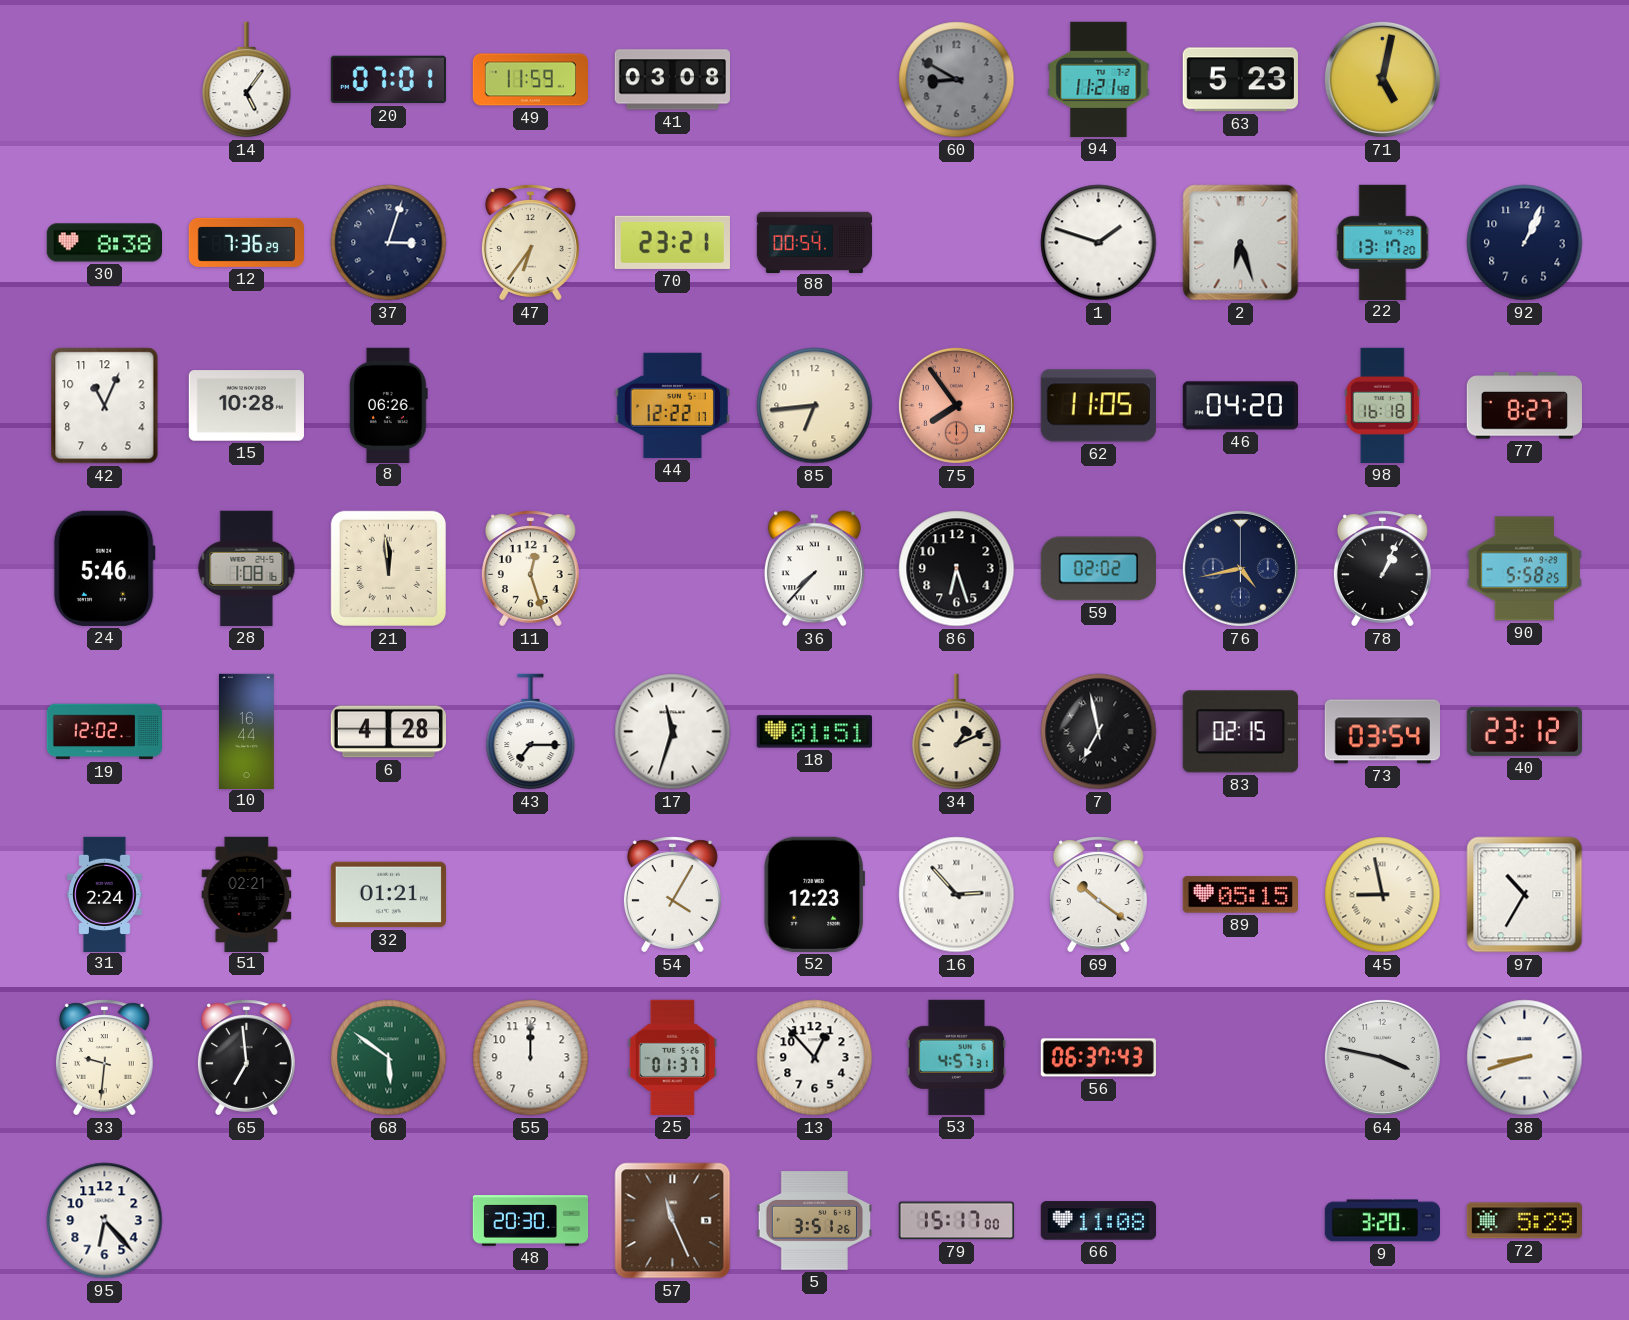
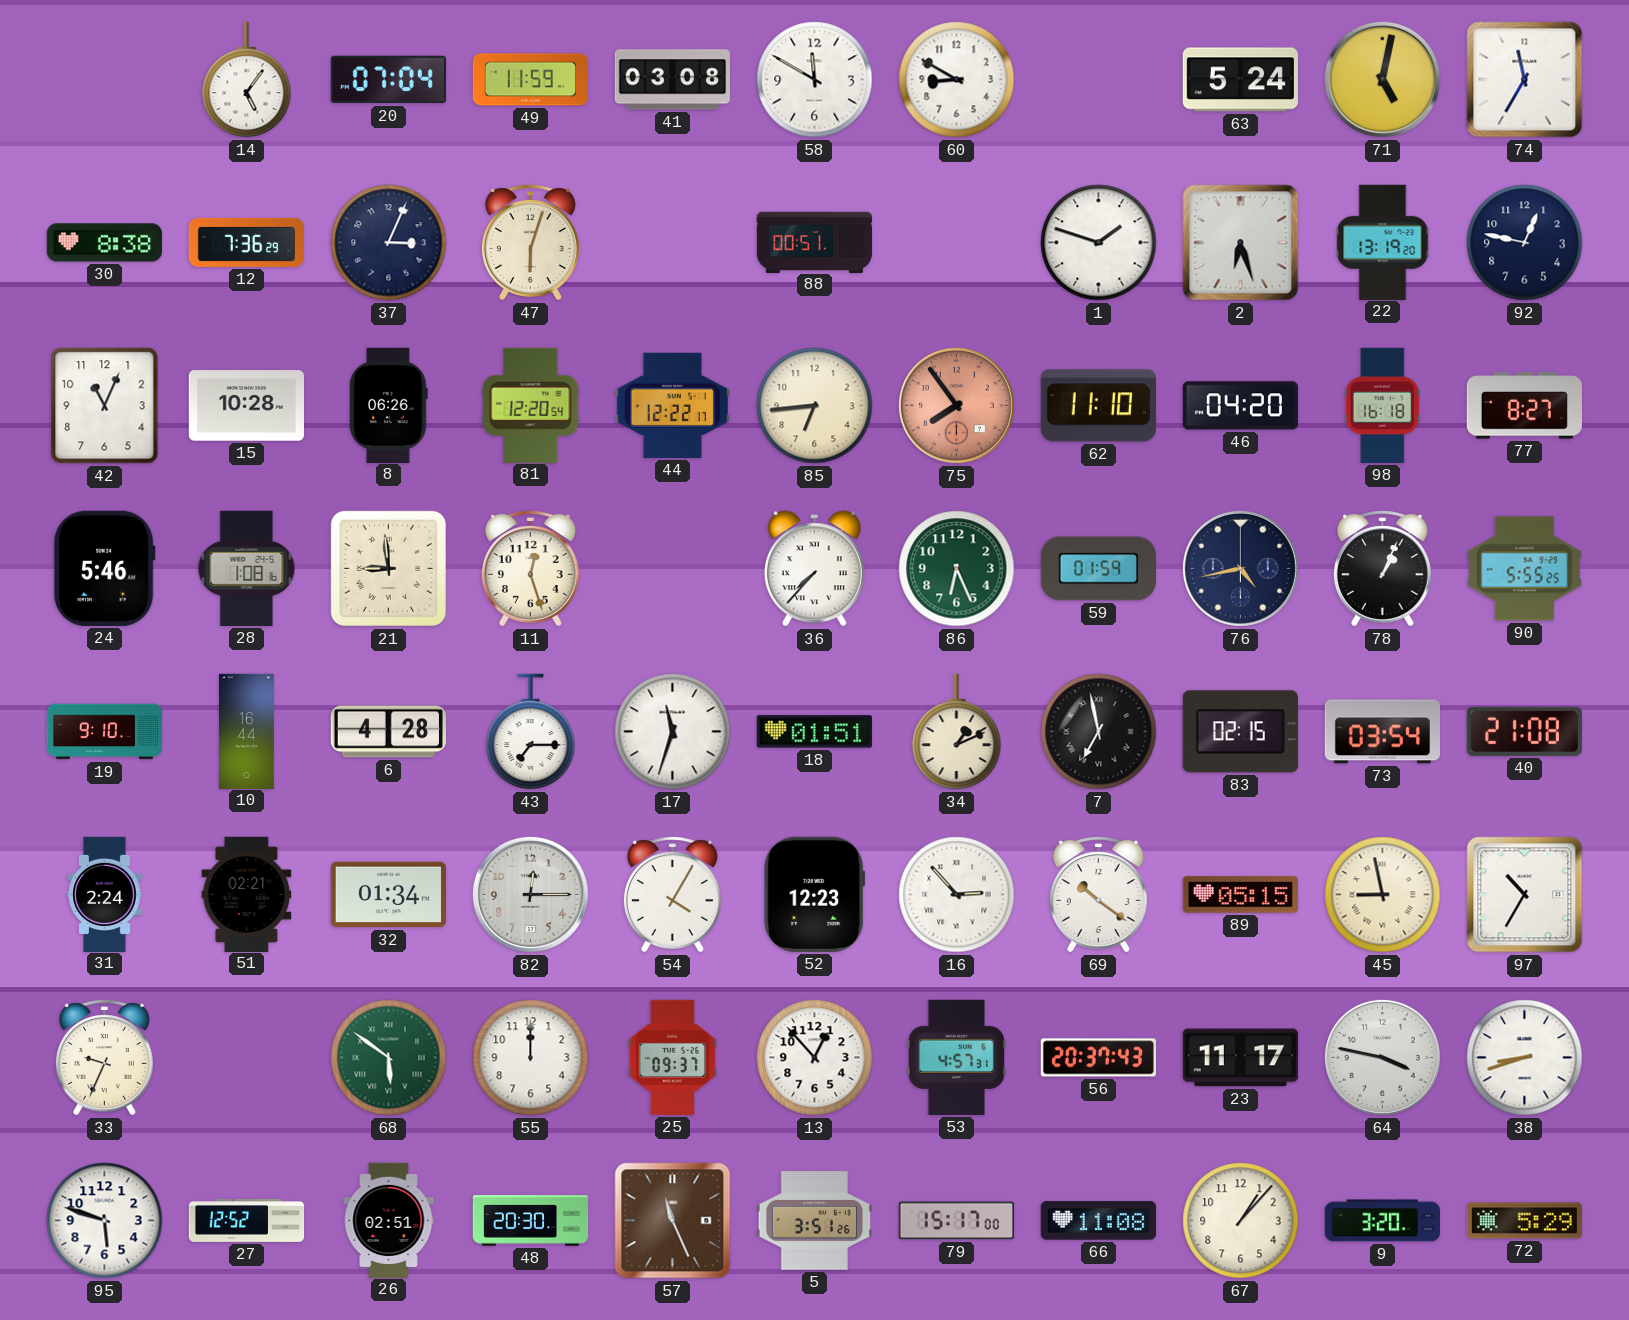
20: 07:01 -> 07:04 (388, 80)
58: none -> 11:50 (815, 80)
60 dial: grey -> white (957, 80)
94: 11:21 -> none (1099, 79)
63: 5:23 -> 5:24 (1240, 80)
74: none -> 11:35 (1525, 80)
37: 3:03 -> 3:04 (389, 243)
47: 6:36 -> 6:03 (530, 243)
70: 23:21 -> none (672, 242)
88: 00:54 -> 00:51 (815, 242)
22: 13:17 -> 13:19 (1383, 242)
92: 1:04 -> 12:47 (1525, 243)
81: none -> 12:20 (531, 405)
62: 11:05 -> 11:10 (1098, 406)
21: 11:59 -> 8:59 (388, 568)
86: 6:27 -> 6:26 (957, 569)
86 dial: black -> green (957, 569)
59: 02:02 -> 01:59 (1098, 569)
90: 5:58 -> 5:55 (1524, 569)
19: 12:02 -> 9:10 (104, 732)
40: 23:12 -> 21:08 (1524, 731)
32: 01:21 -> 01:34 (388, 895)
82: none -> 12:15 (530, 894)
33: 9:31 -> 9:34 (104, 1058)
65: 6:59 -> none (246, 1058)
25: 01:37 -> 09:37 (672, 1057)
56: 06:37 -> 20:37 (1098, 1058)
23: none -> 11:17 (1240, 1058)
95: 6:23 -> 5:48 (105, 1221)
27: none -> 12:52 (247, 1220)
26: none -> 02:51 (389, 1220)
67: none -> 1:07 (1241, 1221)
